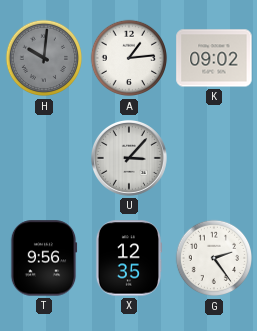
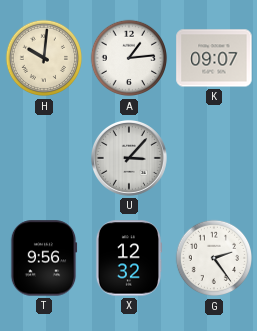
H dial: grey -> cream (44, 58)
K: 09:02 -> 09:07 (214, 58)
X: 12:35 -> 12:32 (129, 258)
